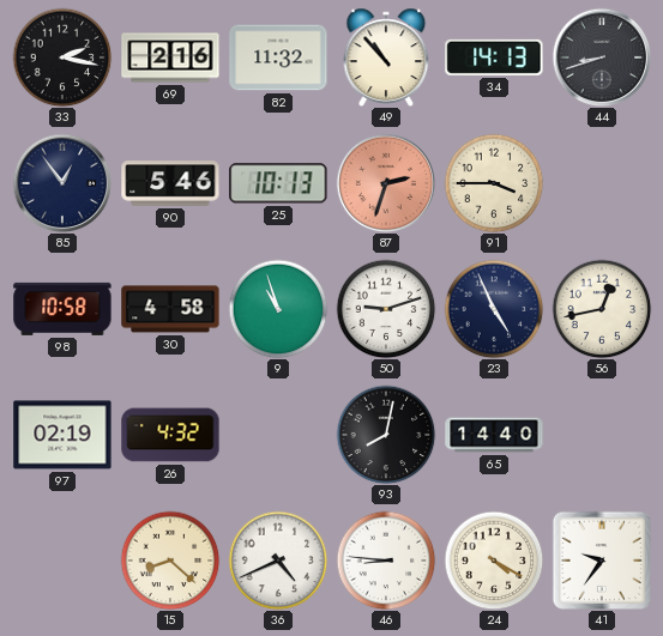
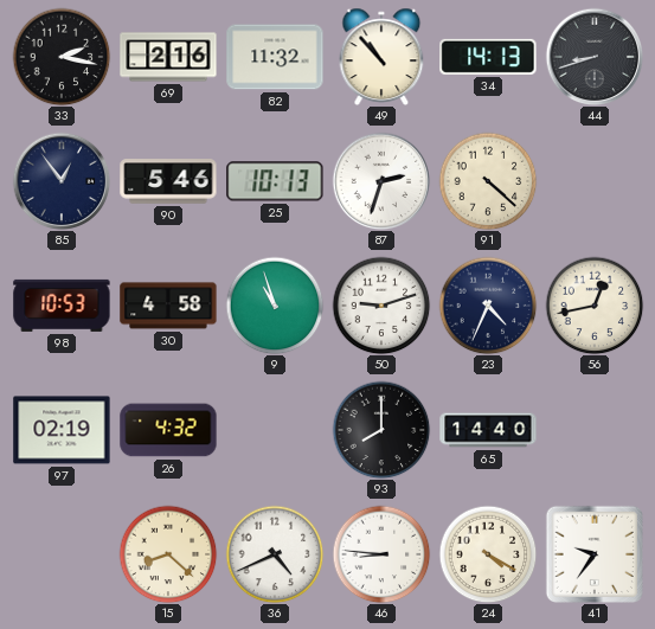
87 dial: salmon -> white (381, 181)
91: 3:45 -> 4:22 (488, 181)
98: 10:58 -> 10:53 (62, 306)
23: 4:56 -> 4:34 (488, 306)
93: 8:02 -> 8:00 (381, 430)
